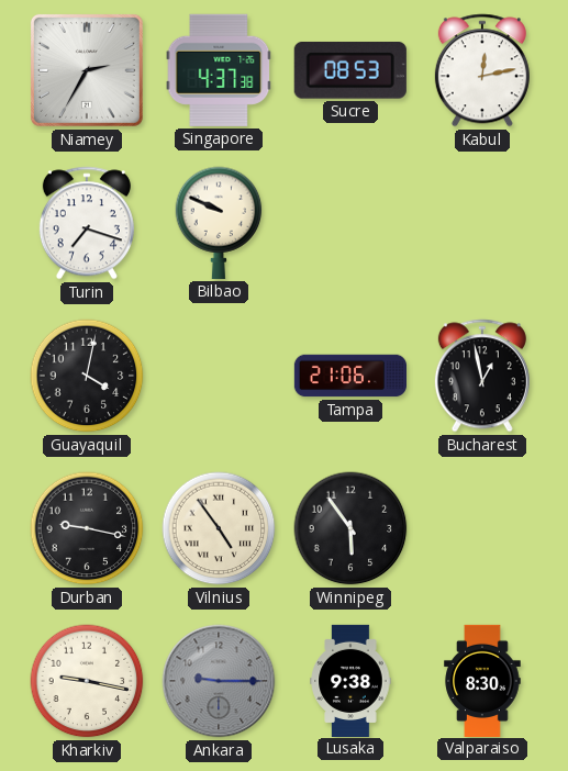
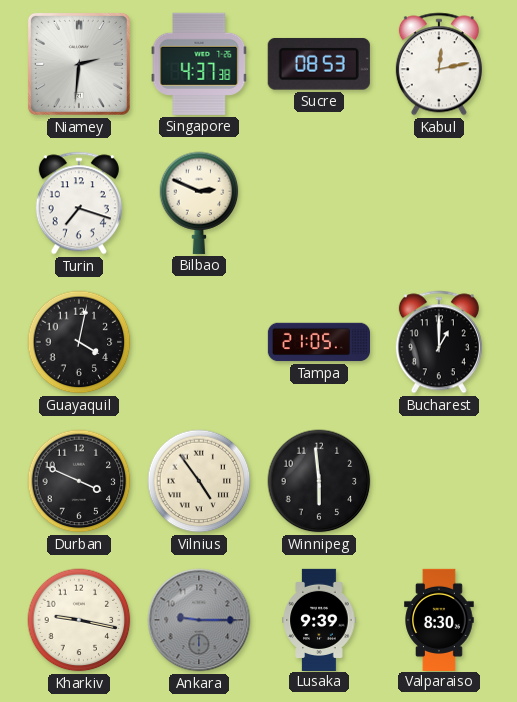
Niamey: 2:35 -> 2:31 (79, 64)
Bilbao: 9:49 -> 2:49 (199, 203)
Tampa: 21:06 -> 21:05 (318, 342)
Bucharest: 12:58 -> 1:00 (439, 342)
Durban: 9:17 -> 3:49 (79, 481)
Winnipeg: 5:54 -> 5:59 (319, 481)
Lusaka: 9:38 -> 9:39 (319, 619)
